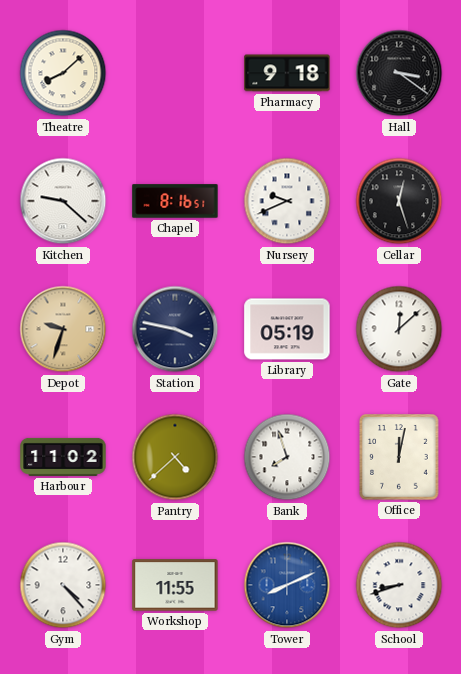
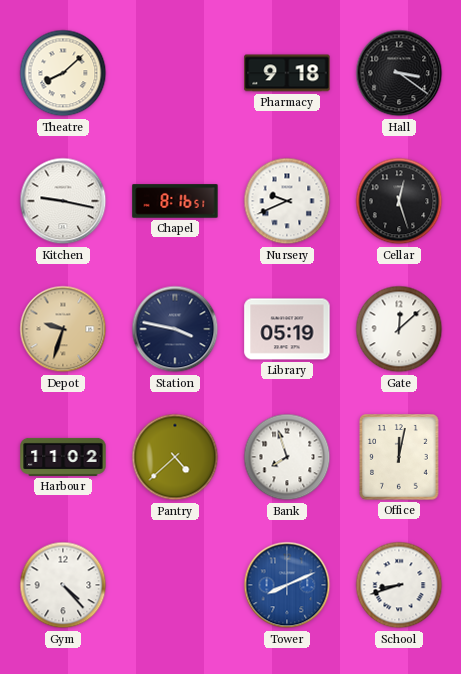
Kitchen: 9:22 -> 9:17 (63, 201)
Workshop: 11:55 -> none (175, 585)
